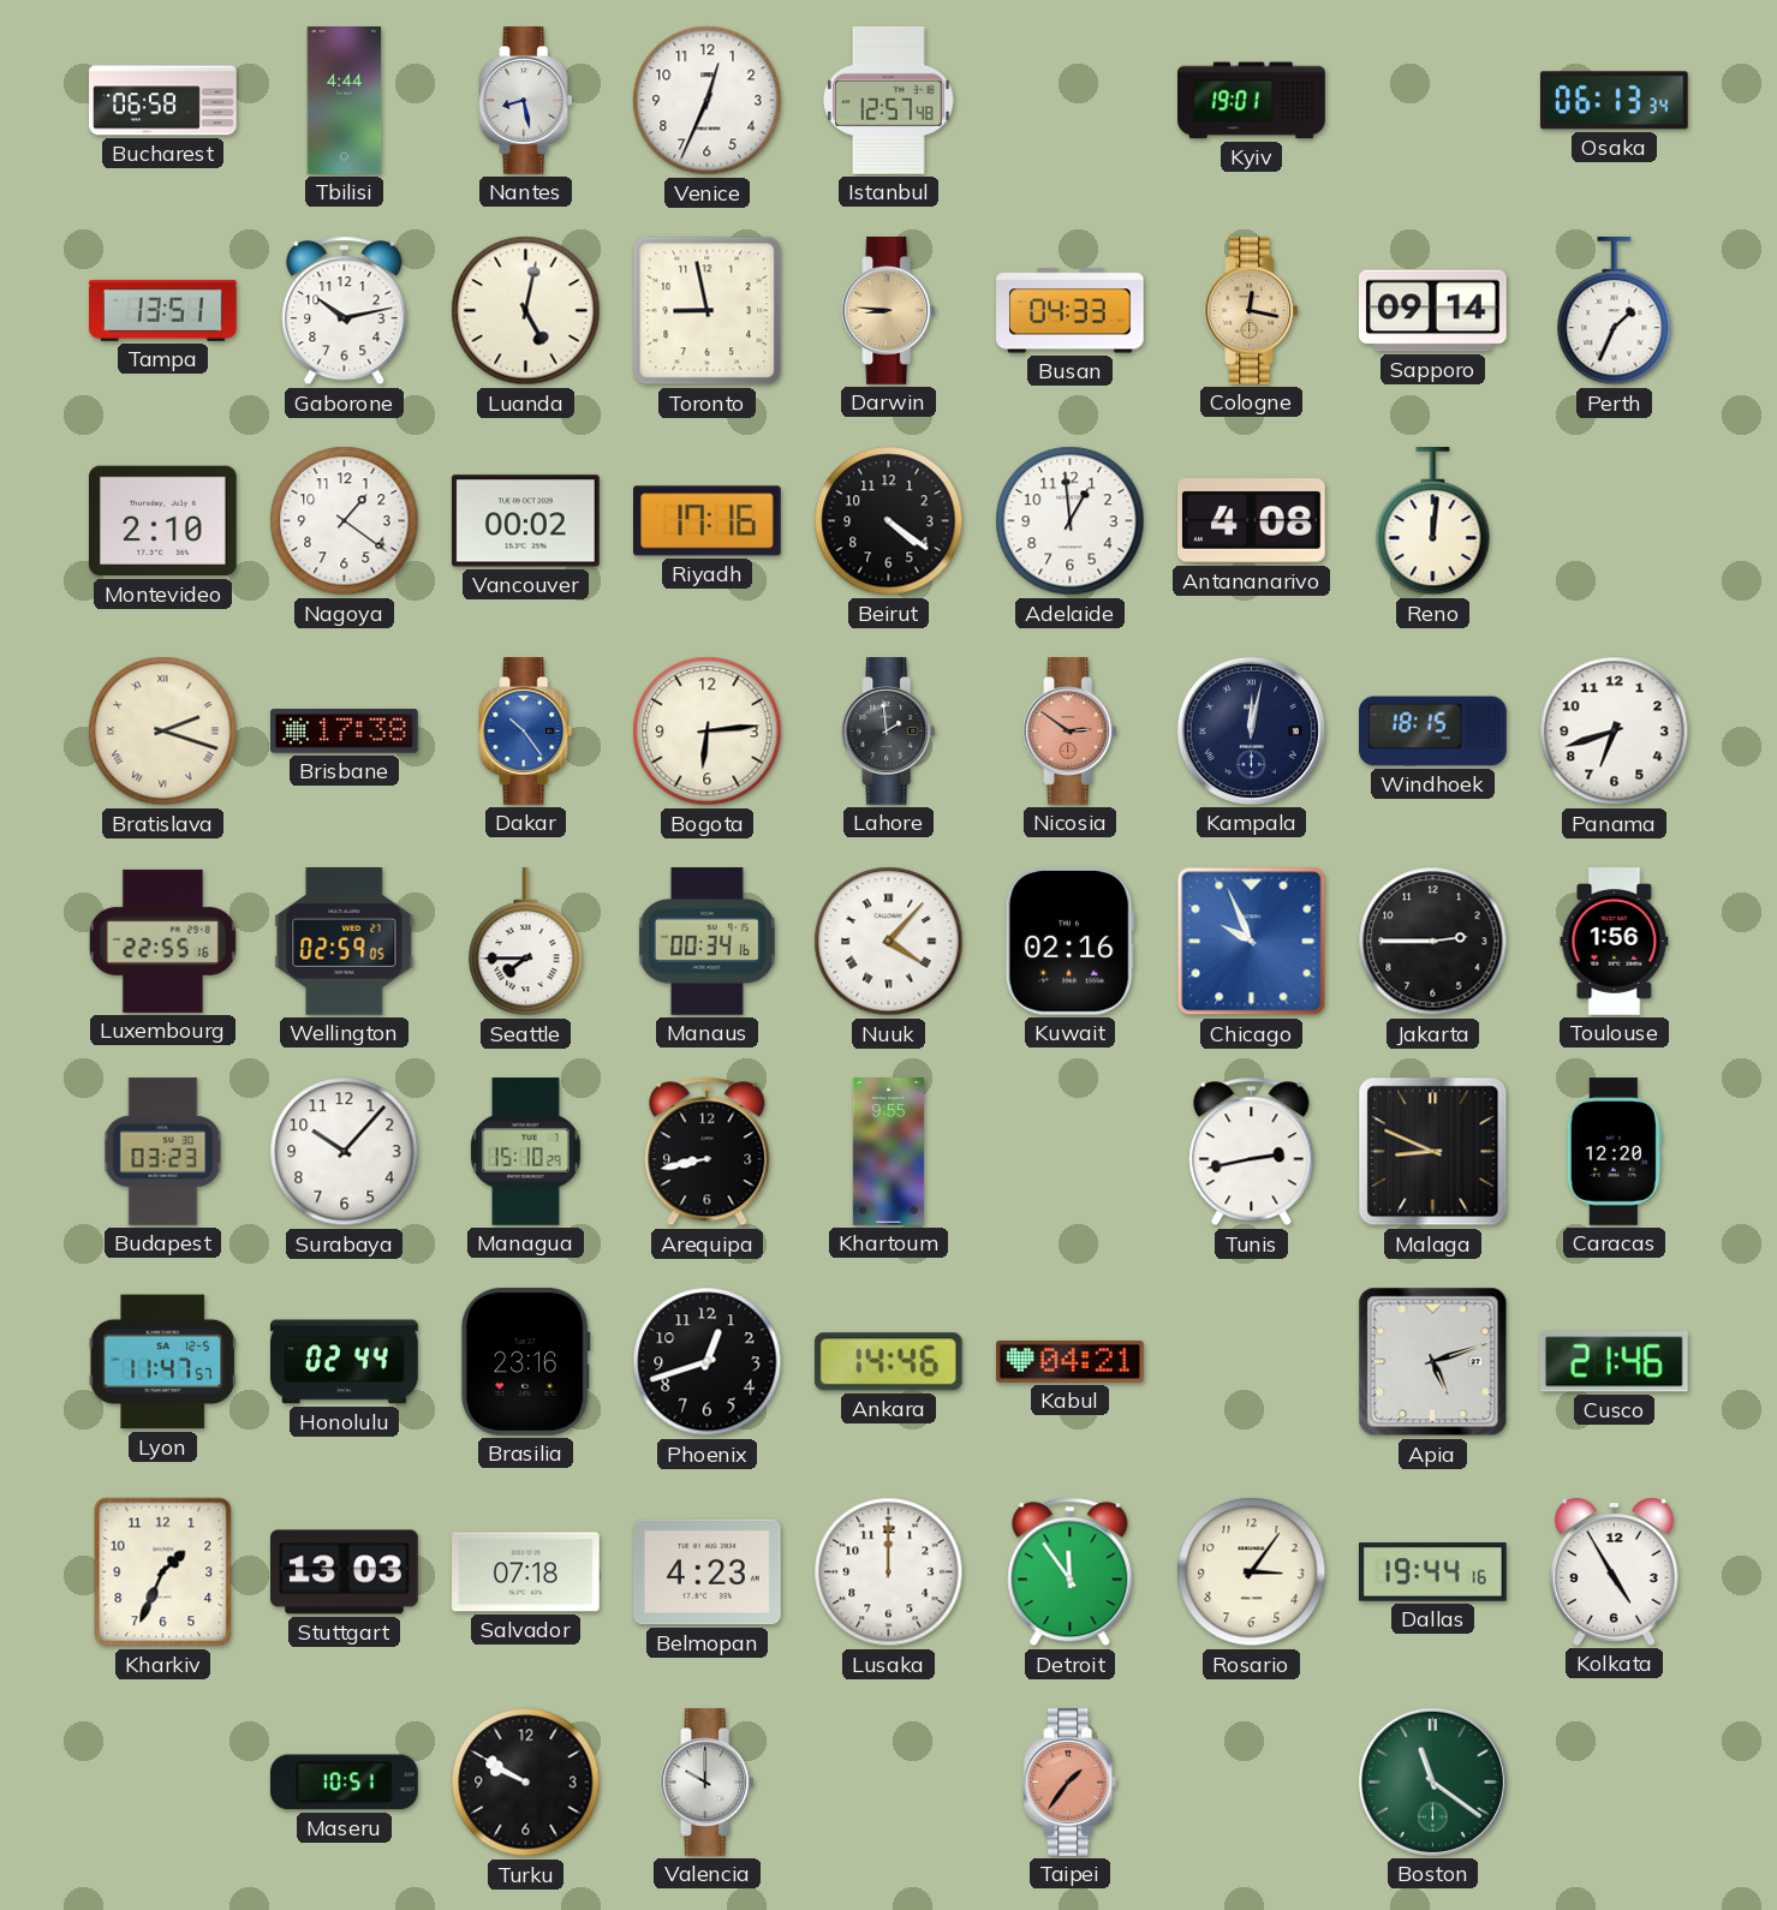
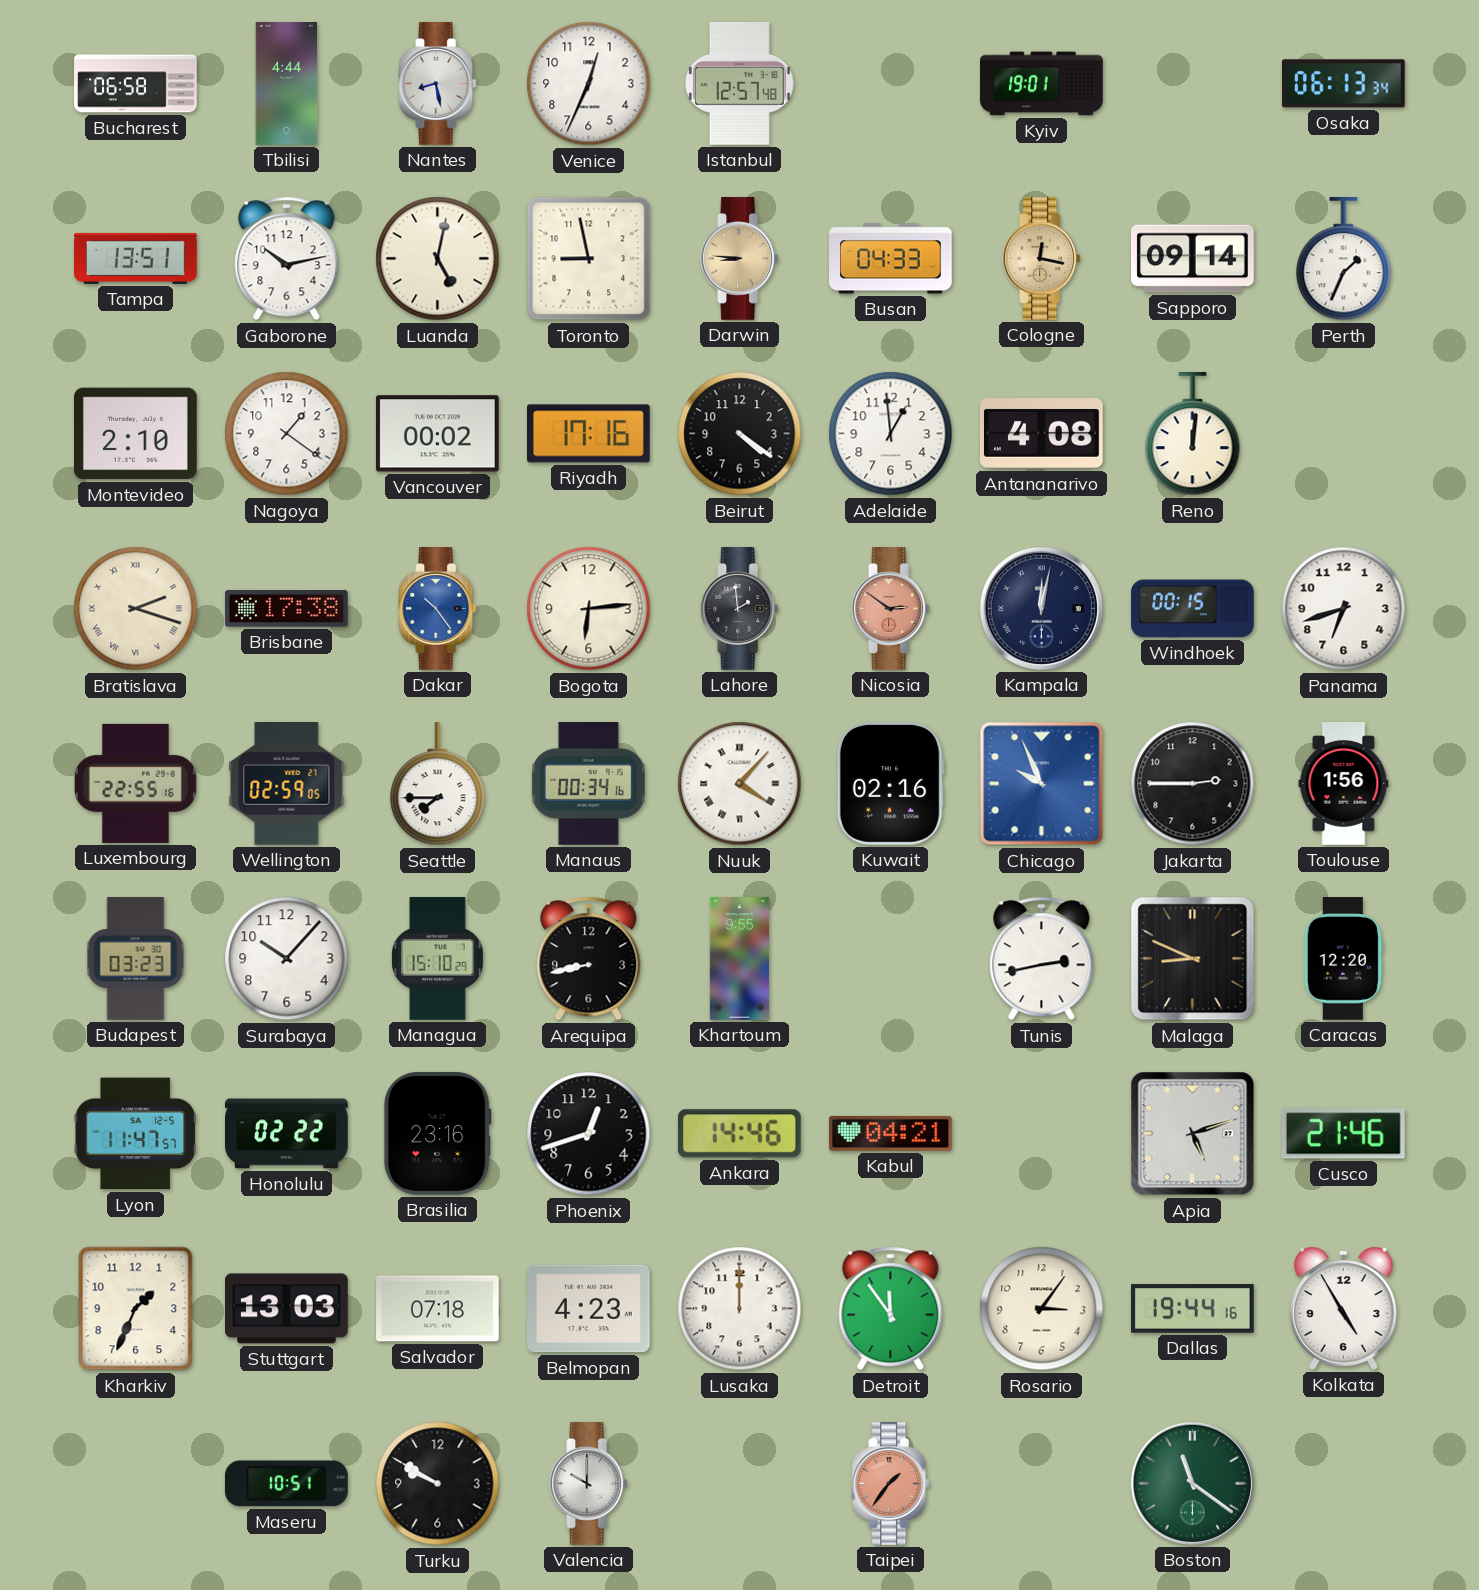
Windhoek: 18:15 -> 00:15 (1193, 609)
Honolulu: 02:44 -> 02:22 (287, 1134)
